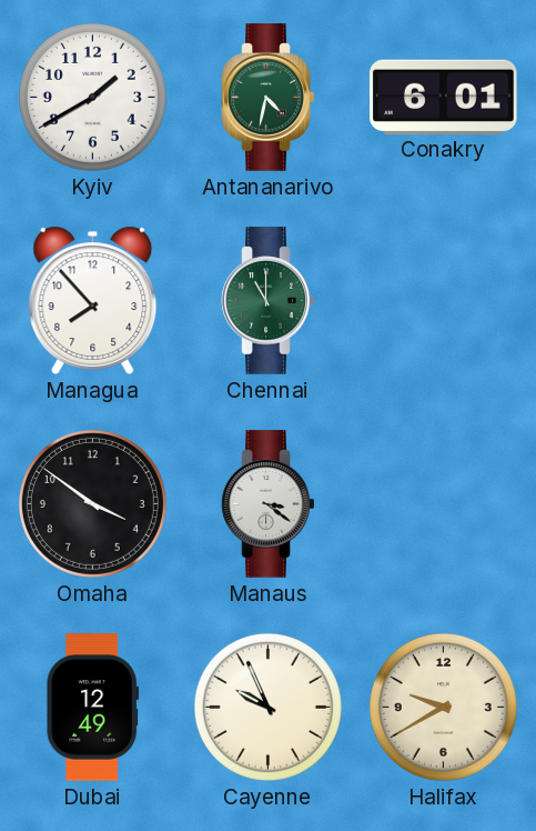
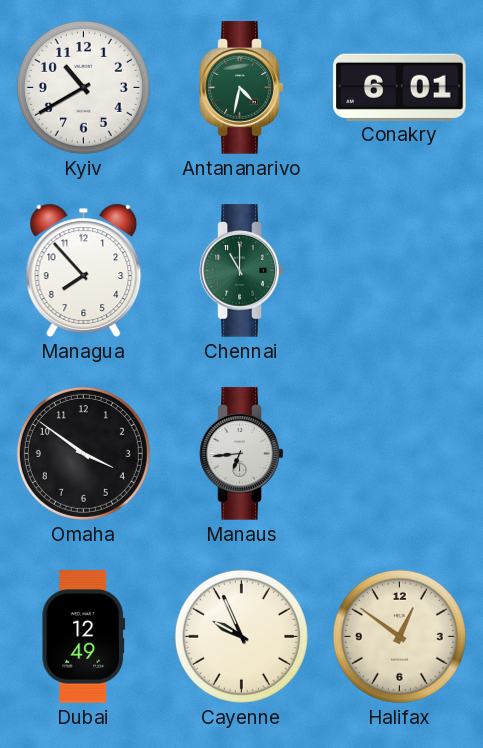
Kyiv: 1:40 -> 10:40 (83, 87)
Manaus: 3:21 -> 6:44 (242, 454)
Halifax: 9:40 -> 12:51 (399, 636)
